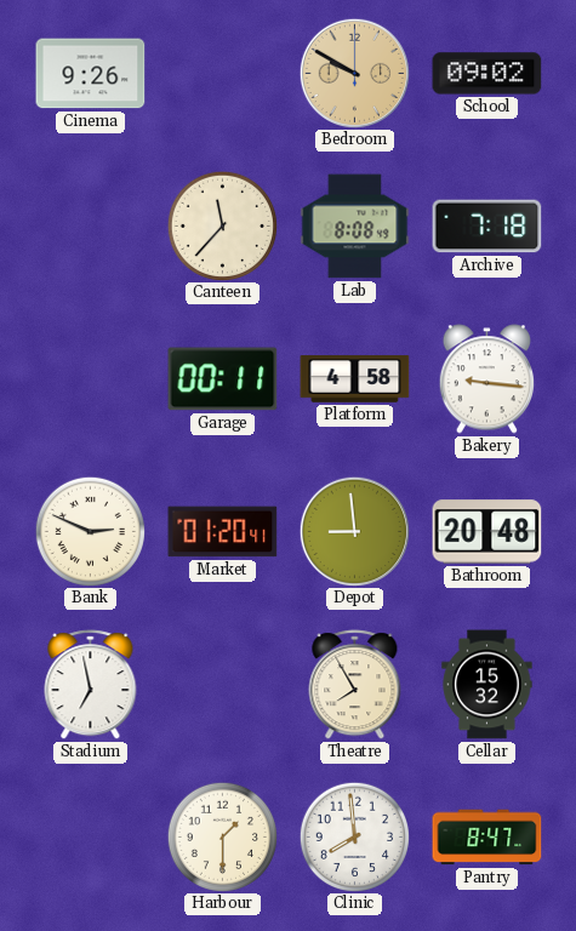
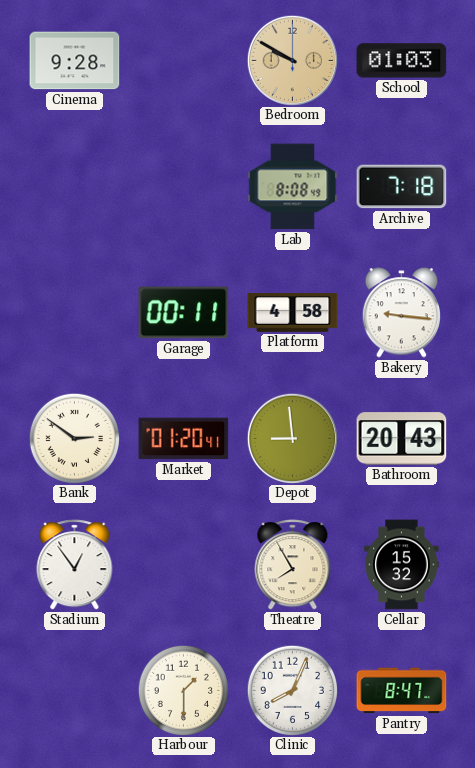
Cinema: 9:26 -> 9:28 (75, 61)
School: 09:02 -> 01:03 (402, 61)
Canteen: 11:37 -> none (222, 225)
Bank: 2:49 -> 2:51 (74, 438)
Bathroom: 20:48 -> 20:43 (402, 439)
Stadium: 6:58 -> 12:54 (75, 565)
Clinic: 7:59 -> 8:04 (292, 690)
